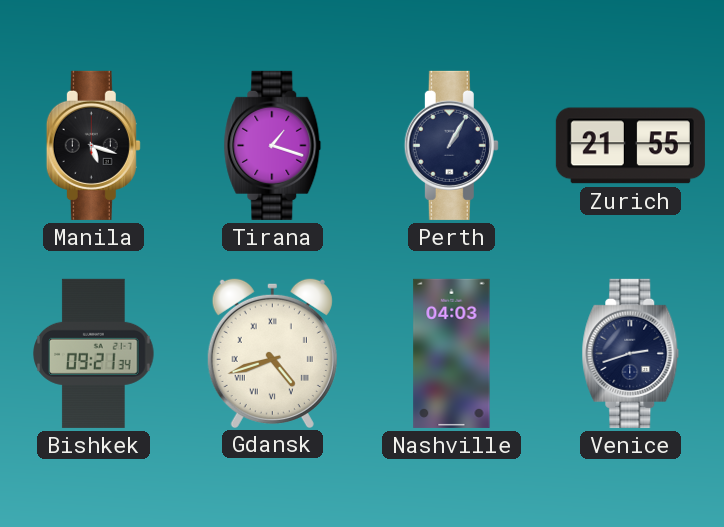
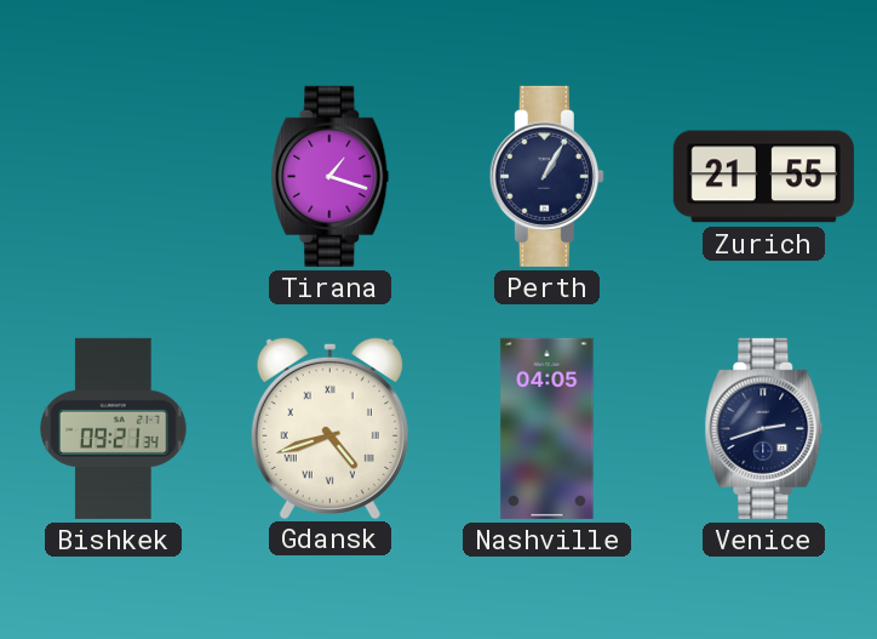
Manila: 5:18 -> none (93, 145)
Nashville: 04:03 -> 04:05 (548, 428)
